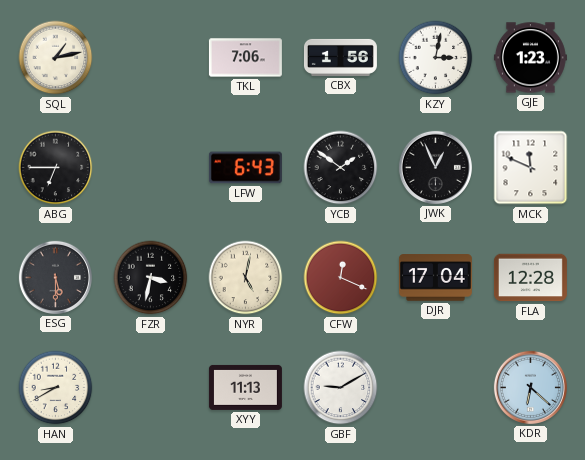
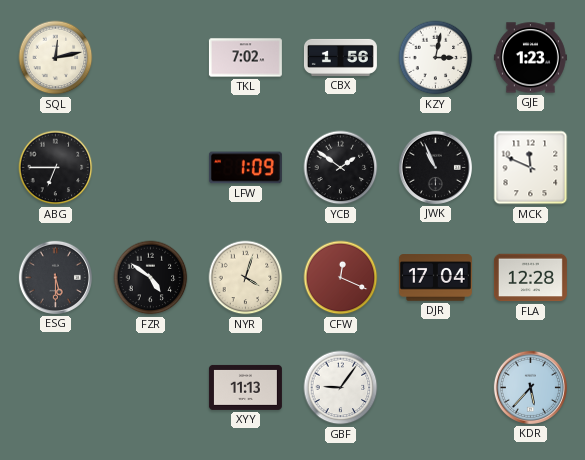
SQL: 1:13 -> 12:13 (56, 58)
TKL: 7:06 -> 7:02 (245, 58)
LFW: 6:43 -> 1:09 (245, 168)
JWK: 12:56 -> 10:56 (435, 167)
FZR: 3:32 -> 4:51 (151, 278)
NYR: 5:02 -> 4:03 (246, 278)
HAN: 8:40 -> none (56, 388)
GBF: 9:10 -> 9:06 (341, 388)
KDR: 6:22 -> 5:37 (530, 387)
